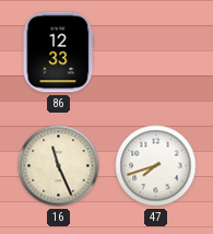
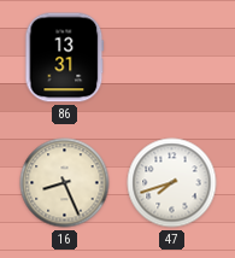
86: 12:33 -> 13:31 (65, 58)
16: 11:26 -> 8:26 (65, 183)
